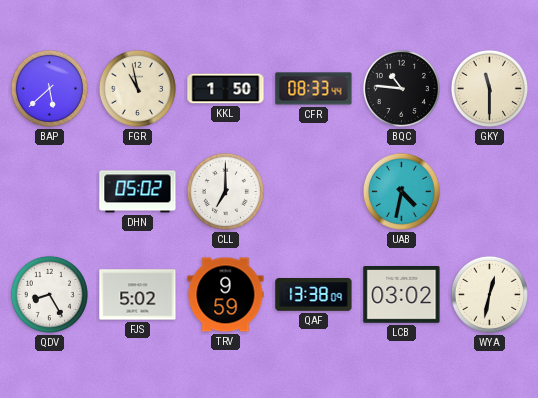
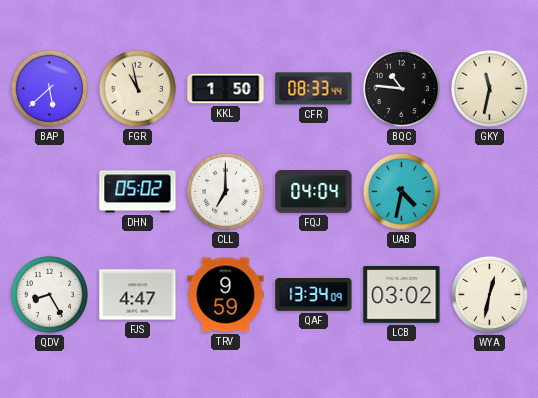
GKY: 11:30 -> 11:32 (489, 88)
FQJ: none -> 04:04 (314, 191)
FJS: 5:02 -> 4:47 (138, 295)
QAF: 13:38 -> 13:34 (314, 295)
